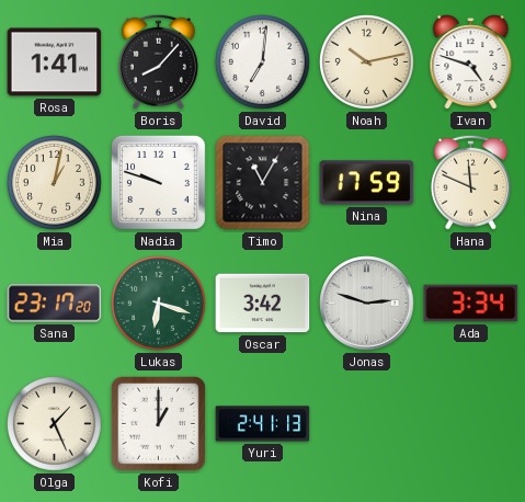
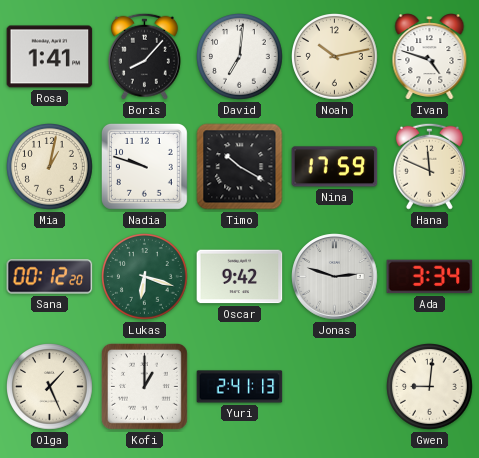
Timo: 11:05 -> 10:20 (240, 167)
Sana: 23:17 -> 00:12 (50, 277)
Oscar: 3:42 -> 9:42 (240, 277)
Gwen: none -> 9:01 (430, 387)
